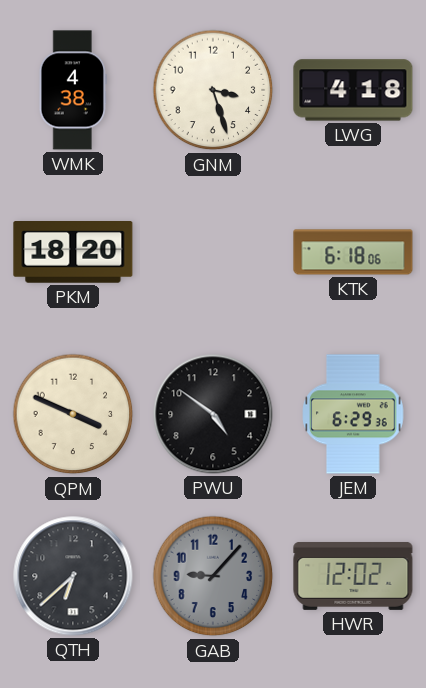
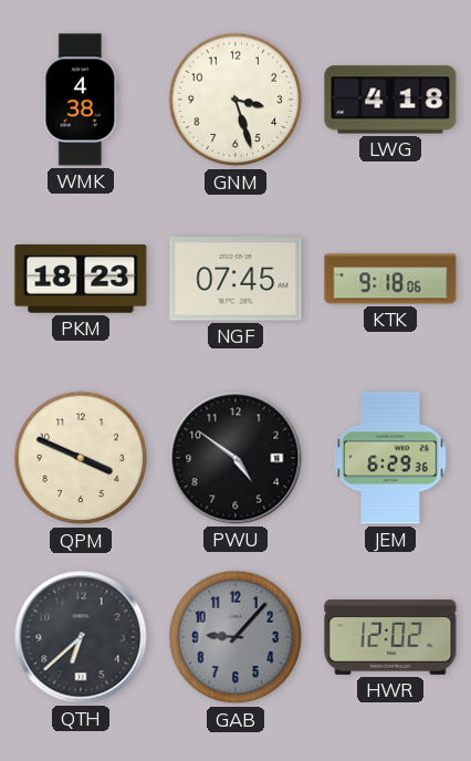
PKM: 18:20 -> 18:23 (81, 280)
NGF: none -> 07:45 (236, 279)
KTK: 6:18 -> 9:18 (390, 279)
